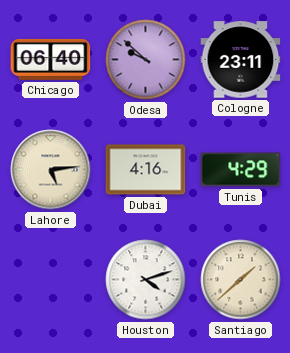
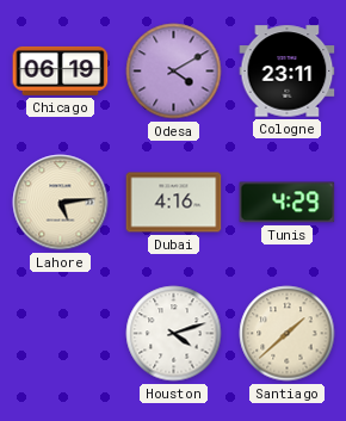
Chicago: 06:40 -> 06:19 (61, 70)
Odesa: 9:52 -> 4:10 (174, 72)
